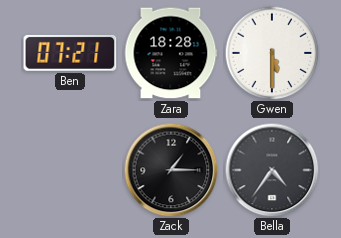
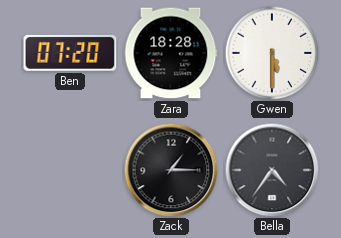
Ben: 07:21 -> 07:20 (70, 53)
